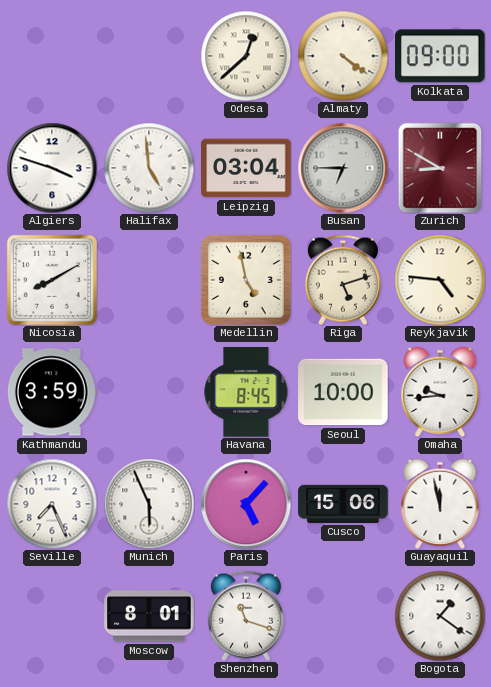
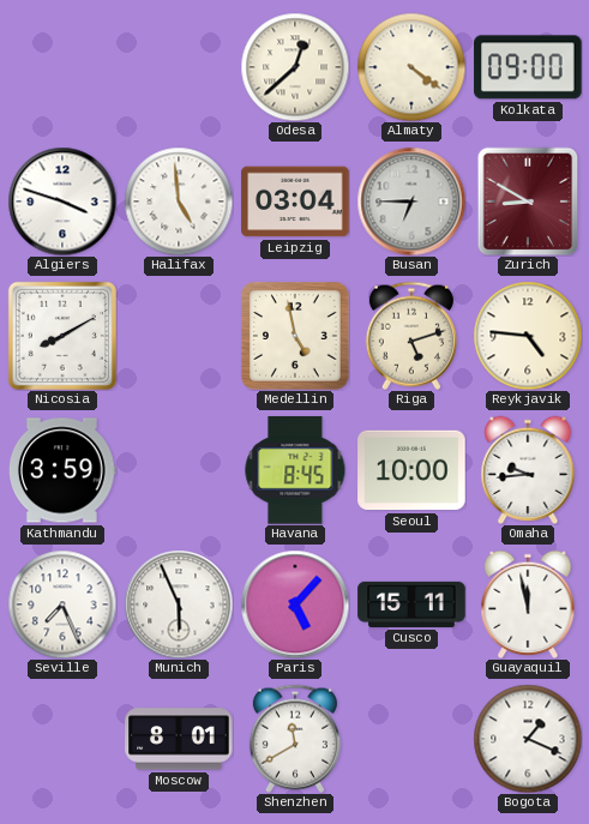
Cusco: 15:06 -> 15:11 (411, 605)
Shenzhen: 11:18 -> 11:40 (295, 739)
Bogota: 1:21 -> 1:19 (528, 739)
